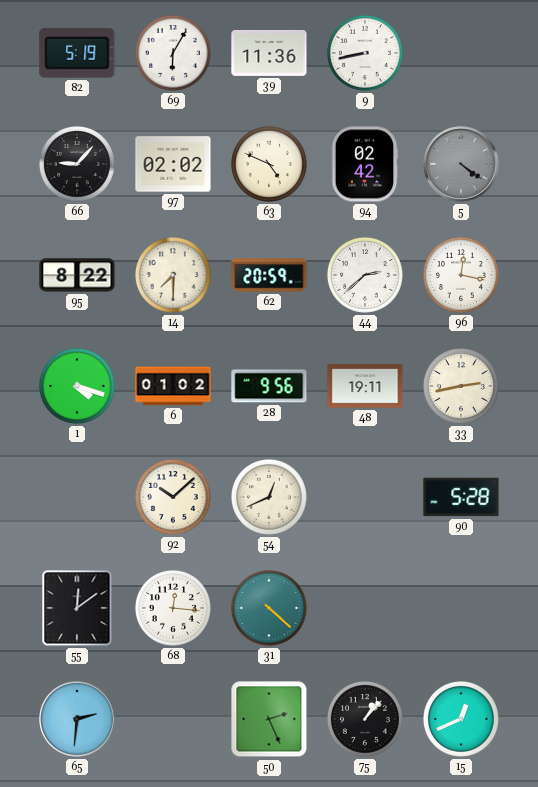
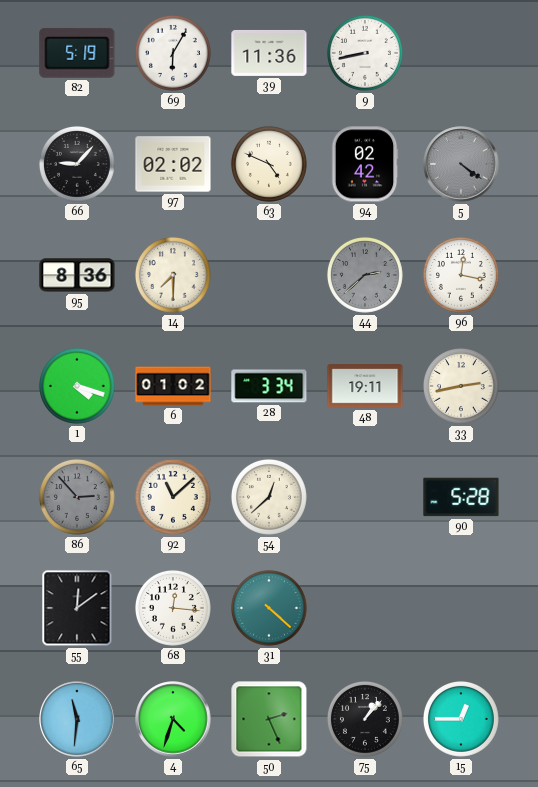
95: 8:22 -> 8:36 (77, 275)
62: 20:59 -> none (269, 275)
44 dial: white -> grey (365, 275)
28: 9:56 -> 3:34 (269, 386)
86: none -> 2:53 (77, 497)
92: 10:08 -> 11:08 (173, 497)
54: 12:41 -> 12:38 (269, 497)
65: 2:31 -> 11:31 (77, 719)
4: none -> 4:33 (173, 719)
15: 12:41 -> 12:45 (461, 719)
